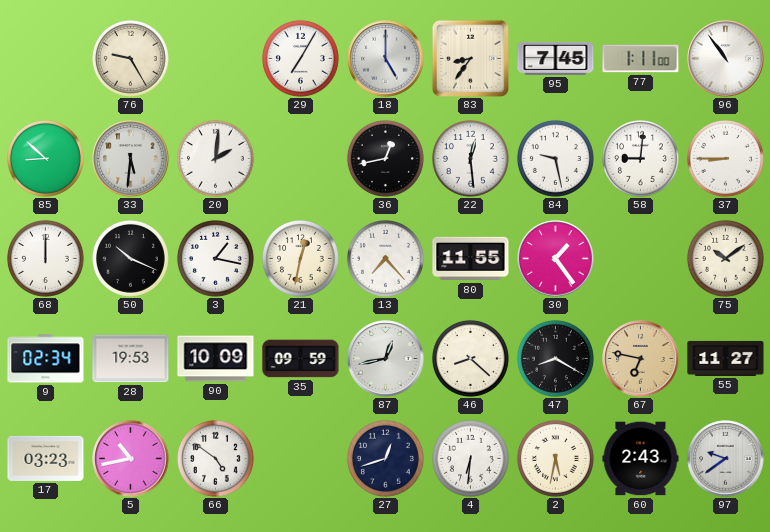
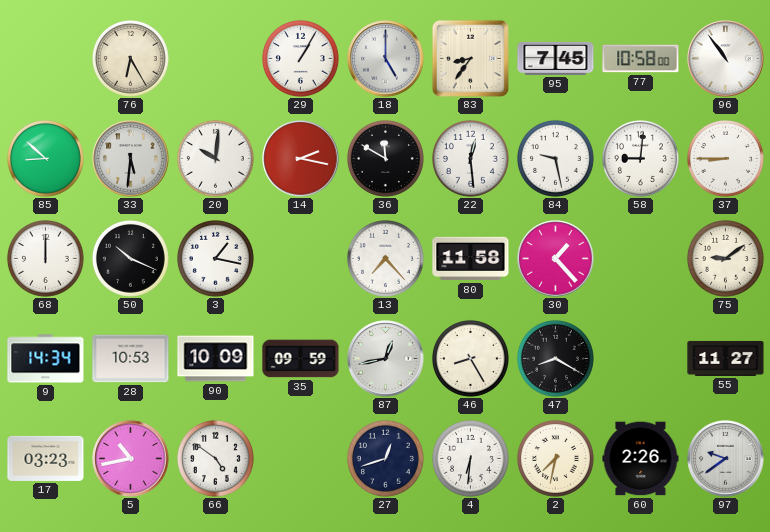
76: 9:25 -> 6:25 (130, 58)
29: 7:05 -> 1:05 (300, 58)
77: 1:11 -> 10:58 (641, 59)
20: 2:01 -> 10:01 (215, 158)
14: none -> 2:17 (301, 159)
36: 12:43 -> 11:50 (385, 158)
21: 12:32 -> none (300, 258)
80: 11:55 -> 11:58 (471, 259)
30: 1:24 -> 1:23 (556, 259)
75: 10:09 -> 9:09 (725, 258)
9: 02:34 -> 14:34 (46, 359)
28: 19:53 -> 10:53 (131, 359)
46: 8:22 -> 8:25 (470, 358)
67: 6:47 -> none (641, 359)
2: 5:32 -> 7:32 (555, 458)
60: 2:43 -> 2:26 (641, 459)
